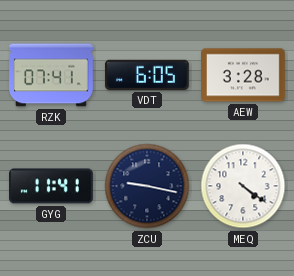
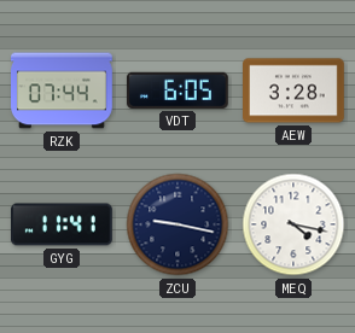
RZK: 07:41 -> 07:44 (63, 90)
MEQ: 4:21 -> 4:17 (293, 224)
